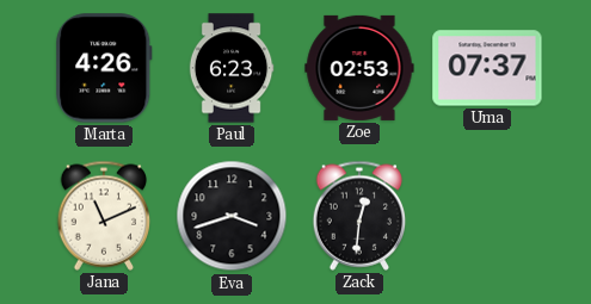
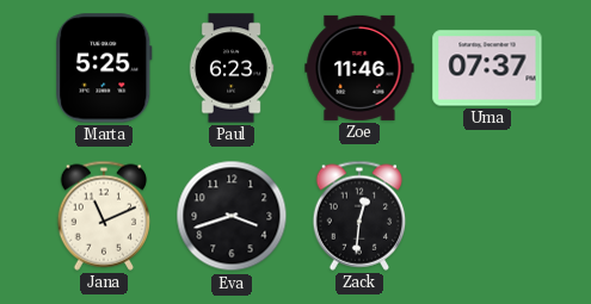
Marta: 4:26 -> 5:25 (104, 68)
Zoe: 02:53 -> 11:46 (359, 68)
